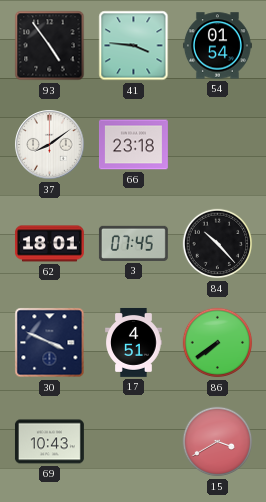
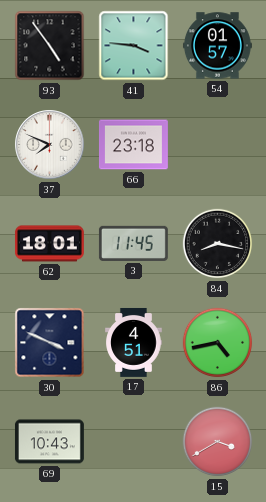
54: 01:54 -> 01:57 (217, 46)
37: 8:09 -> 7:49 (50, 145)
3: 07:45 -> 11:45 (133, 243)
84: 10:23 -> 8:17 (218, 244)
86: 7:39 -> 4:43 (218, 343)
